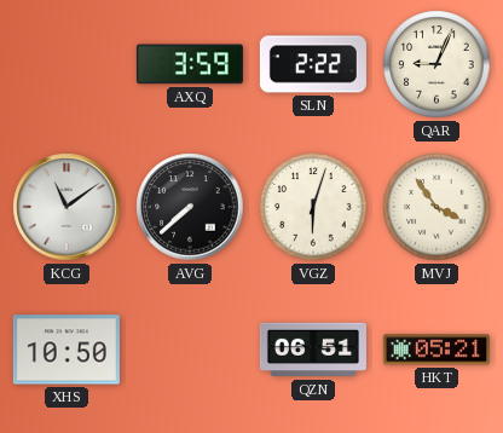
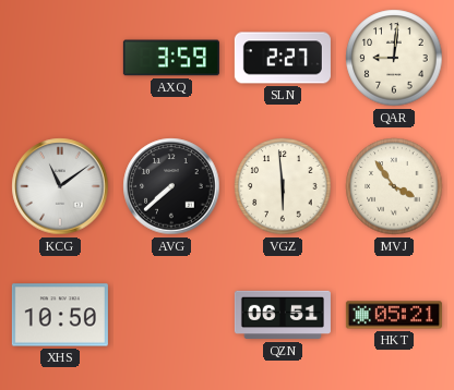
SLN: 2:22 -> 2:27 (283, 58)
QAR: 9:04 -> 9:01 (394, 58)
VGZ: 6:03 -> 5:59 (283, 186)
